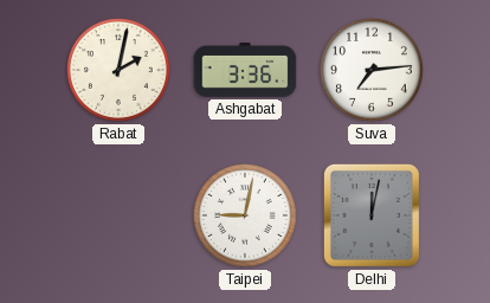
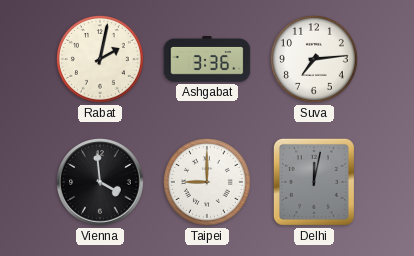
Vienna: none -> 3:59 (101, 183)
Taipei: 9:02 -> 9:00 (208, 183)
